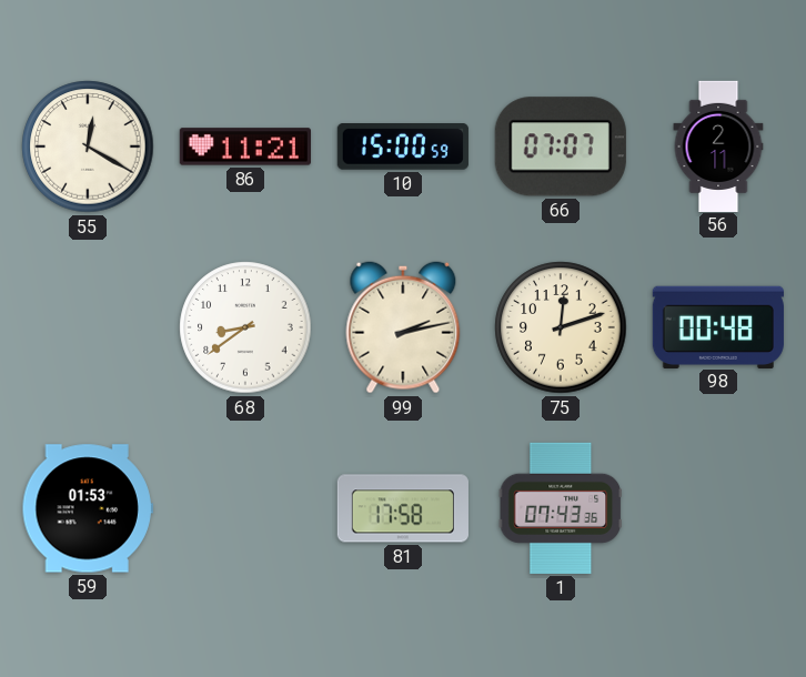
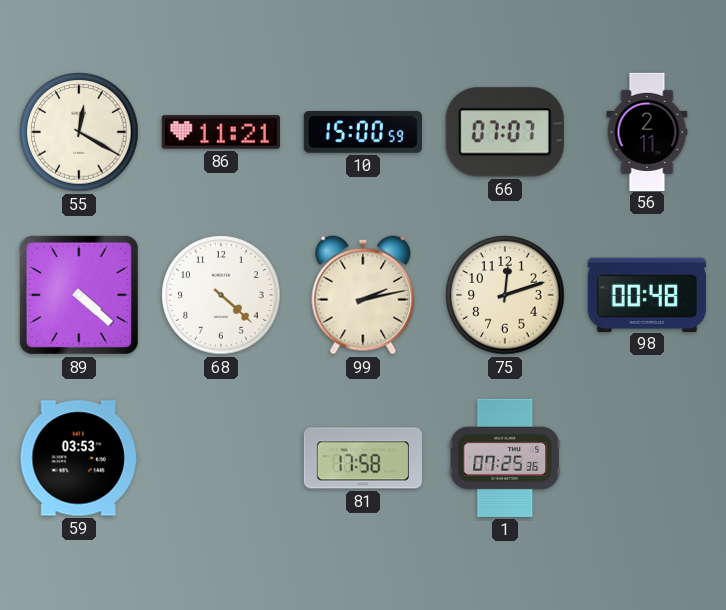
89: none -> 4:22 (79, 295)
68: 8:39 -> 4:22 (221, 295)
59: 01:53 -> 03:53 (79, 458)
1: 07:43 -> 07:25 (505, 458)
